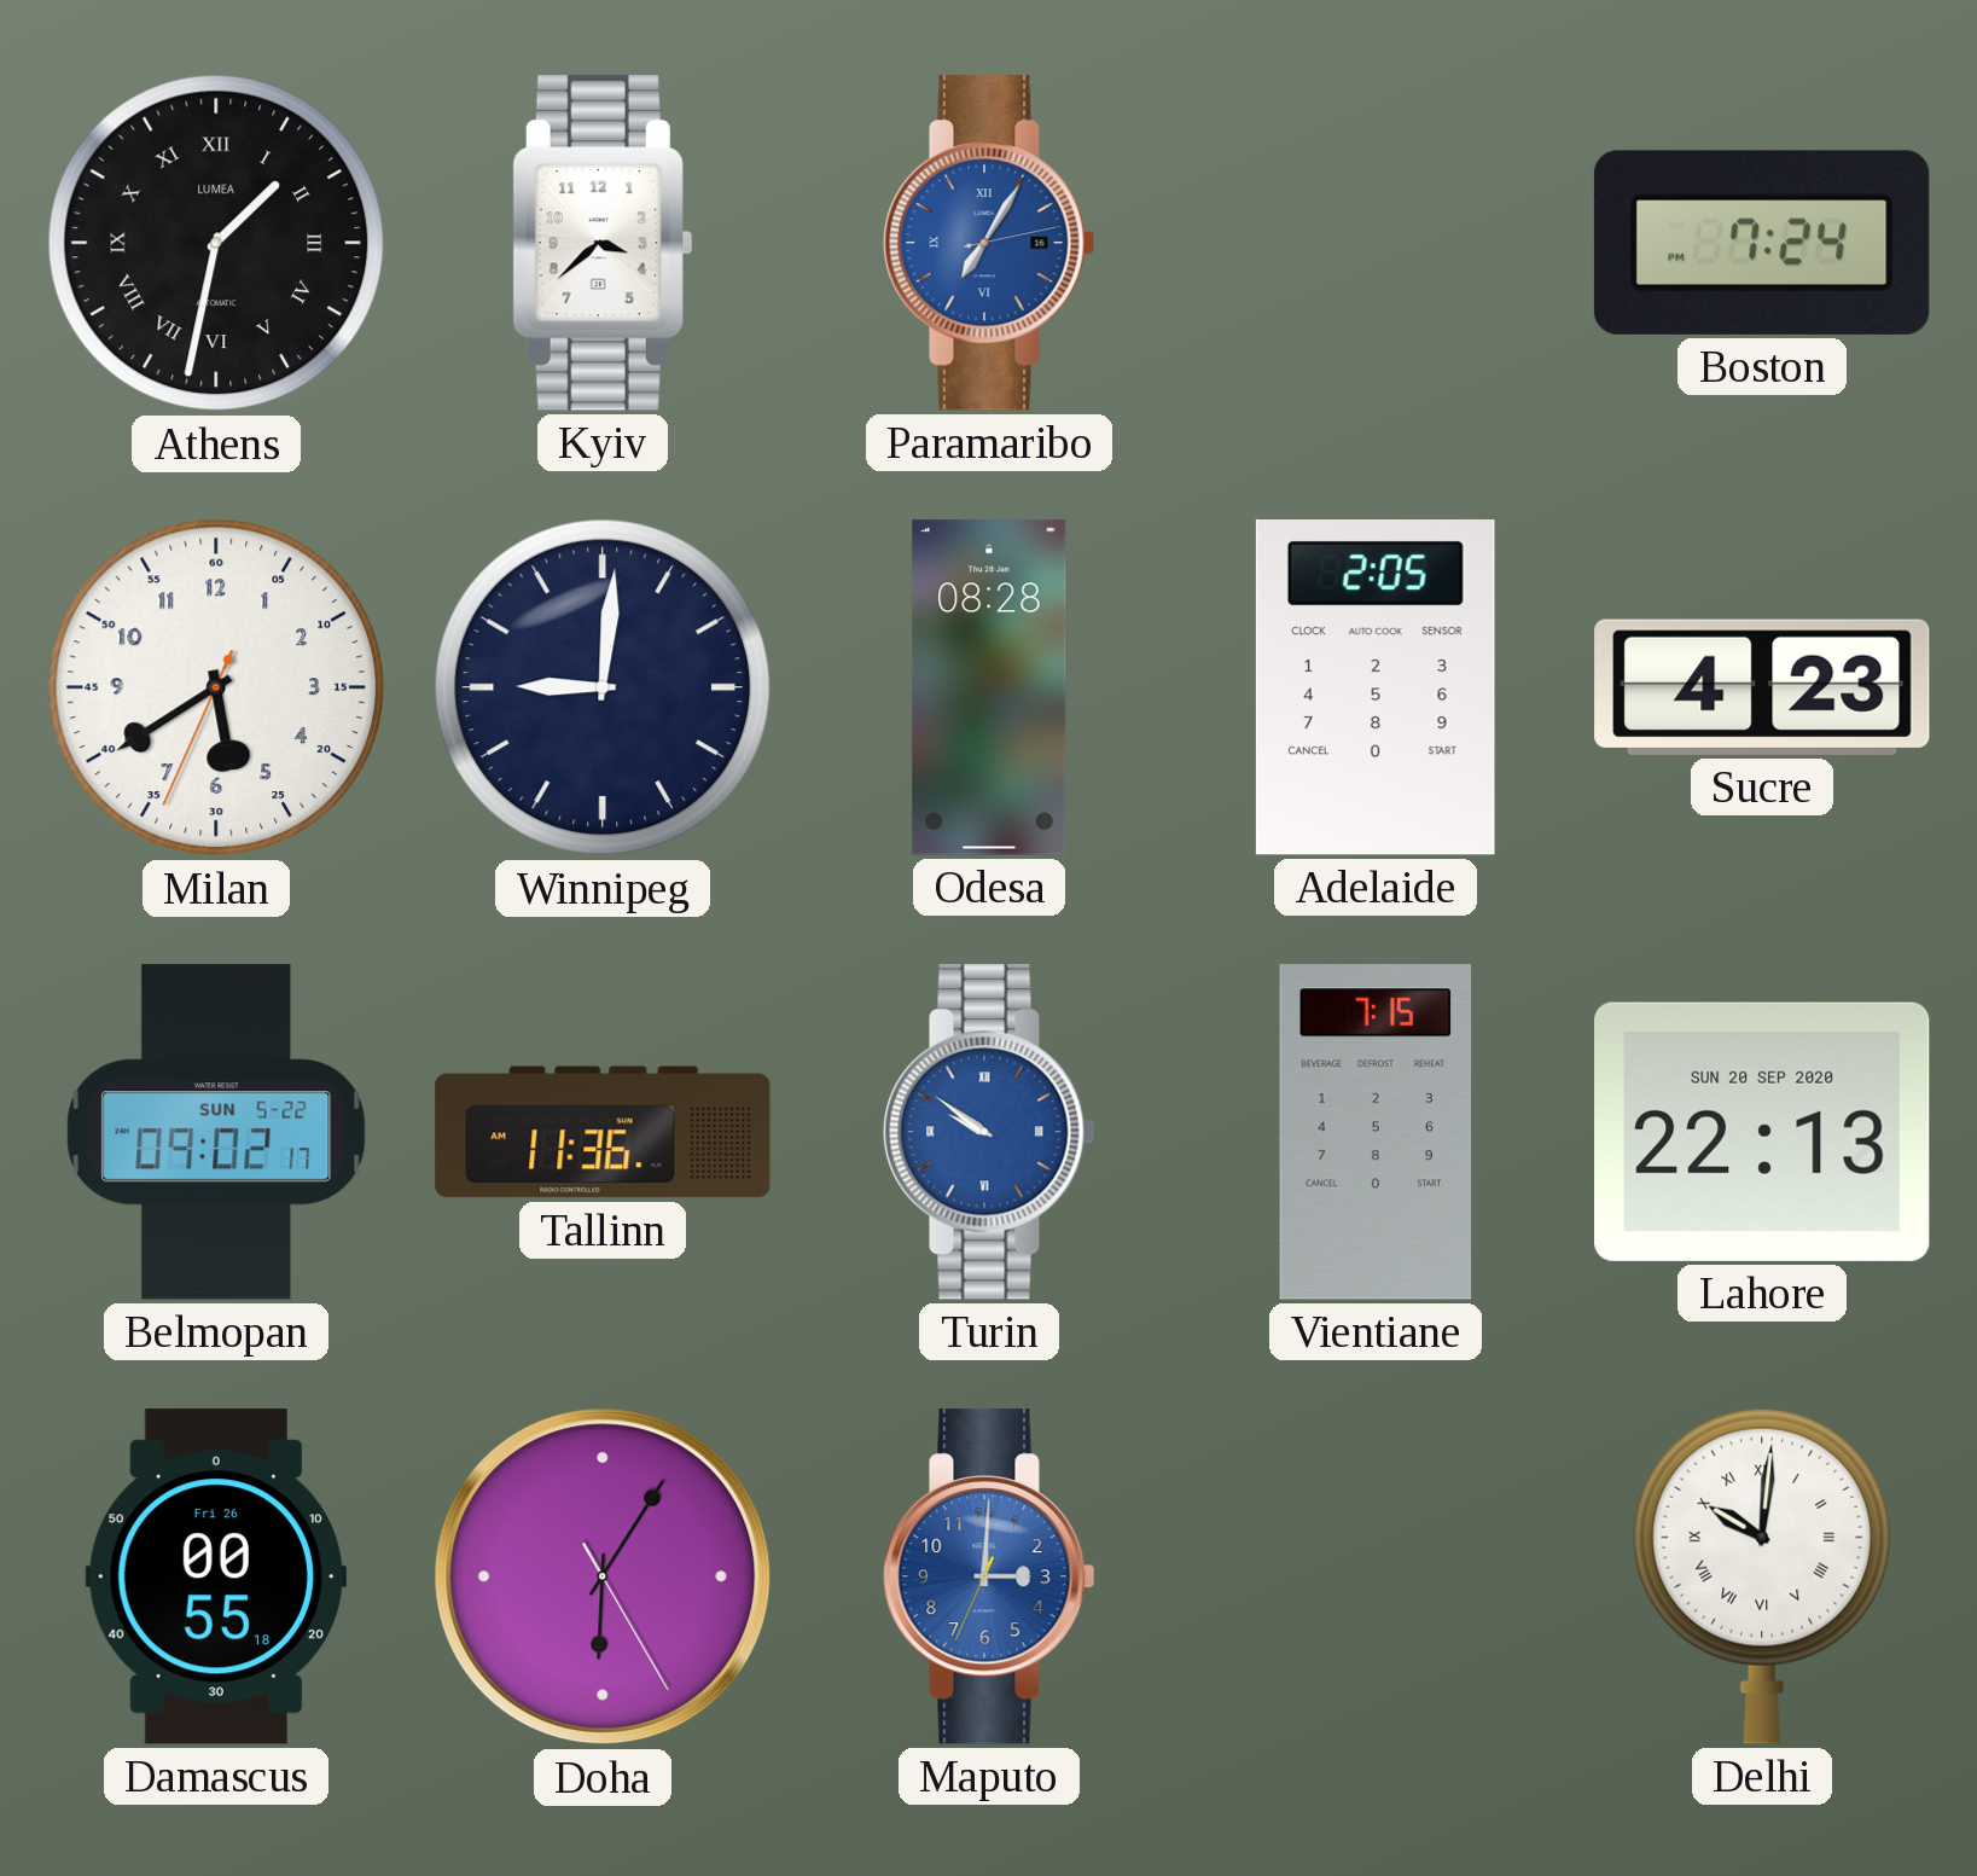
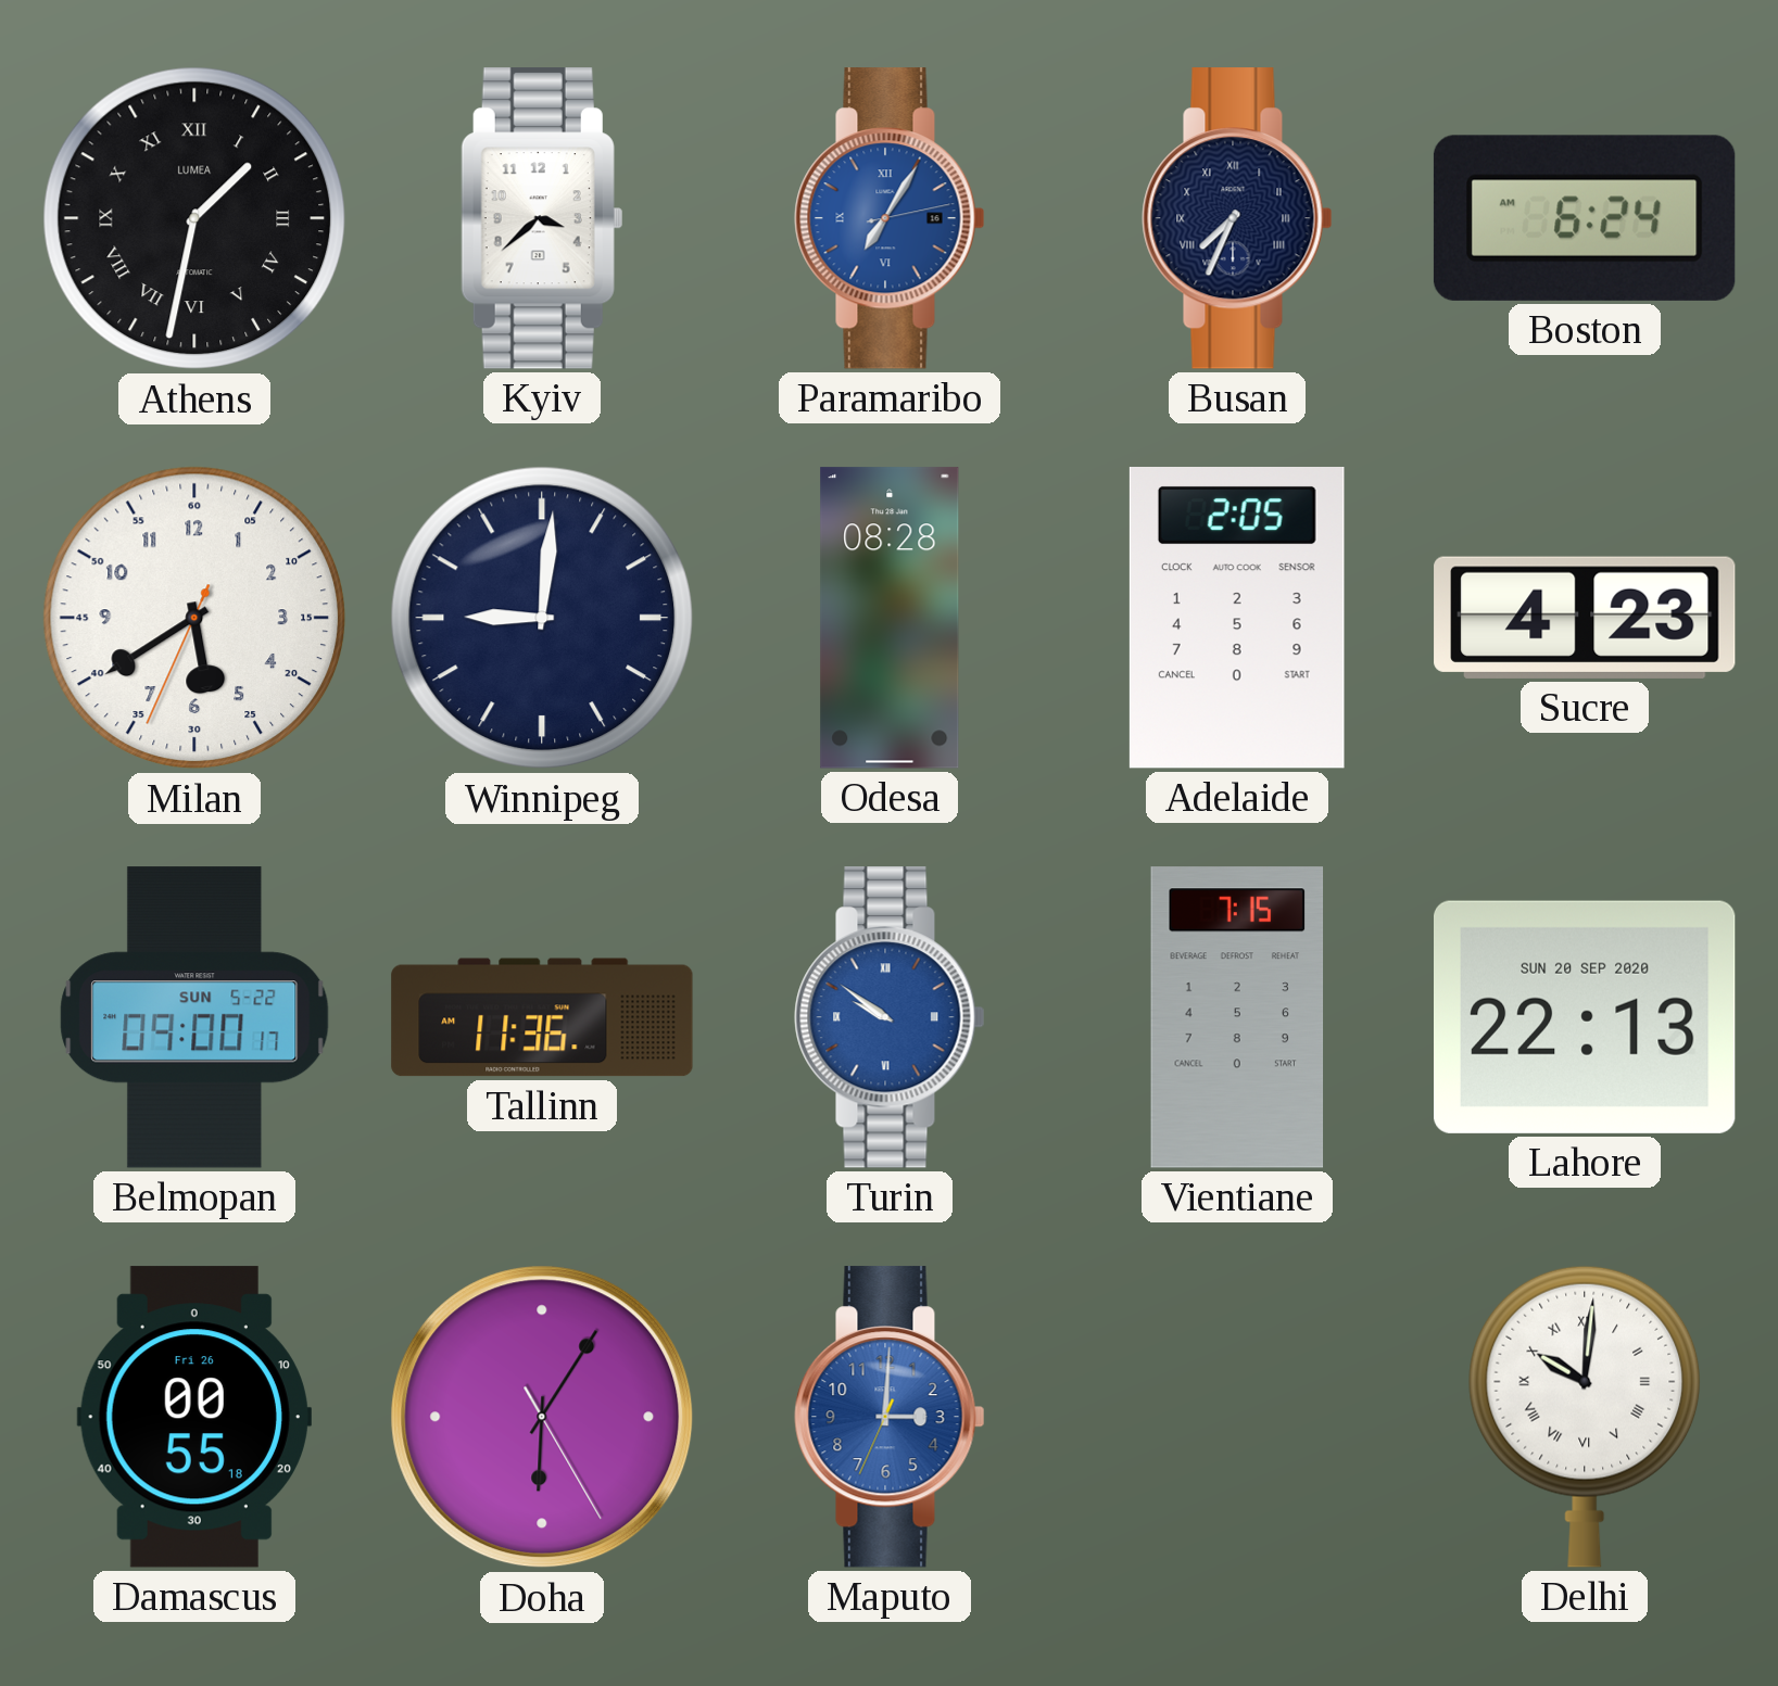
Busan: none -> 7:34 (1237, 218)
Boston: 7:24 -> 6:24 (1585, 218)
Belmopan: 09:02 -> 09:00 (194, 1017)
